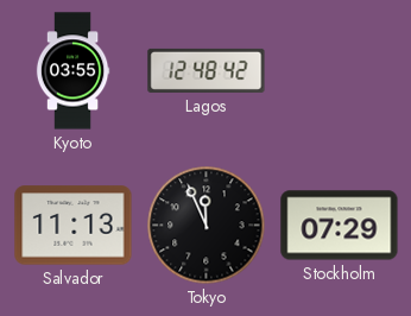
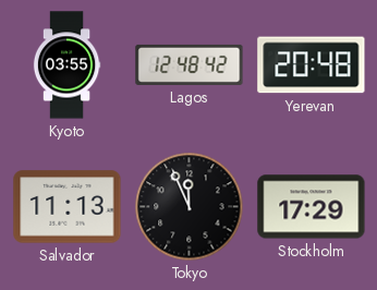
Yerevan: none -> 20:48 (312, 65)
Stockholm: 07:29 -> 17:29 (312, 207)
